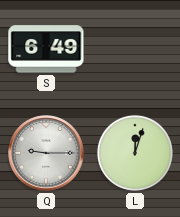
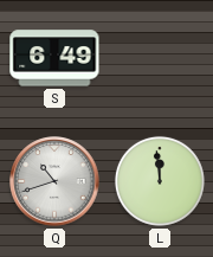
Q: 9:15 -> 10:42 (54, 181)
L: 12:03 -> 11:59 (160, 181)
